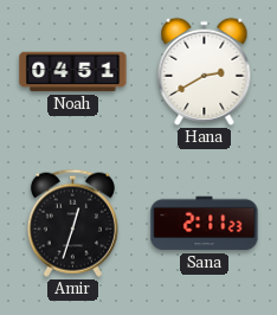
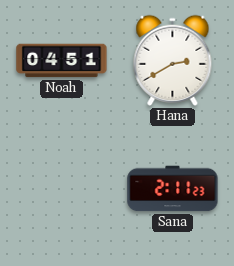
Amir: 12:33 -> none (72, 223)
